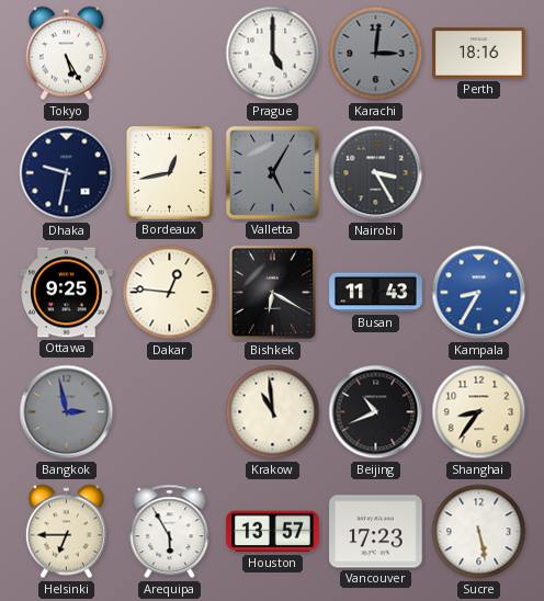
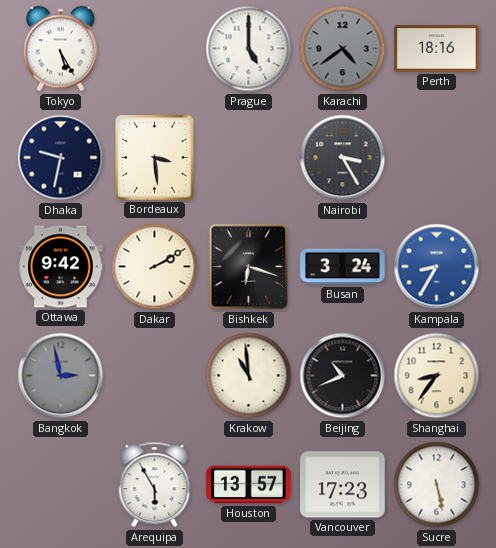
Karachi: 3:01 -> 4:39 (343, 49)
Bordeaux: 12:43 -> 3:29 (155, 158)
Valletta: 5:05 -> none (272, 172)
Ottawa: 9:25 -> 9:42 (61, 267)
Dakar: 12:46 -> 2:10 (155, 267)
Bishkek: 6:20 -> 6:18 (249, 267)
Busan: 11:43 -> 3:24 (343, 267)
Helsinki: 6:45 -> none (66, 532)
